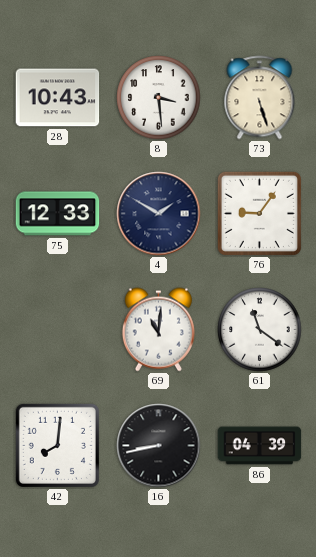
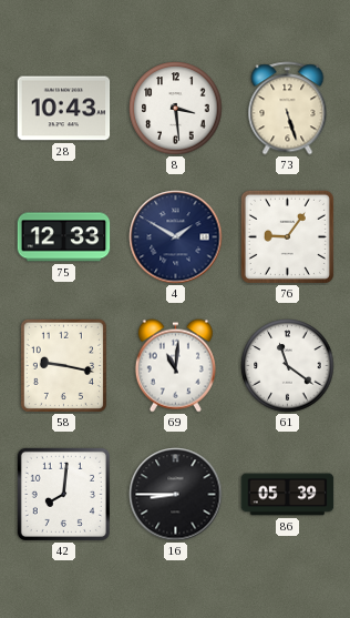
58: none -> 9:17 (63, 365)
16: 8:43 -> 8:45 (176, 495)
86: 04:39 -> 05:39 (288, 495)
